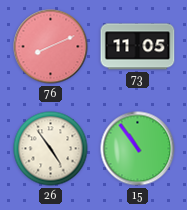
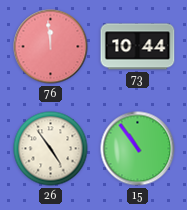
76: 8:11 -> 11:59 (51, 47)
73: 11:05 -> 10:44 (138, 47)
